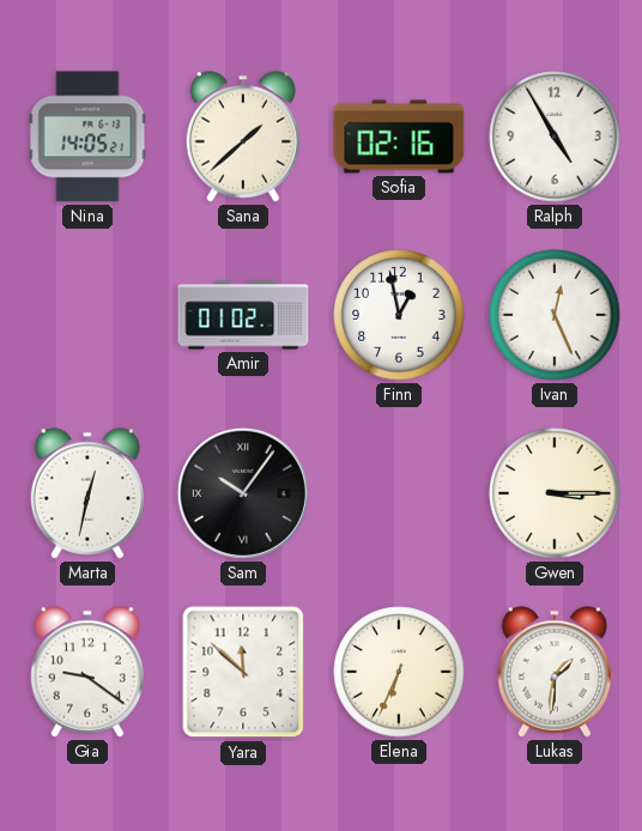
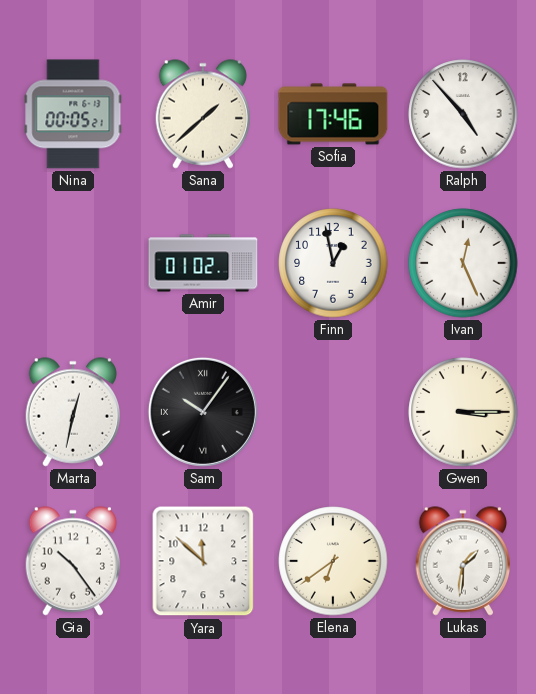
Nina: 14:05 -> 00:05 (73, 114)
Sofia: 02:16 -> 17:46 (333, 114)
Ralph: 4:55 -> 4:53 (463, 114)
Gia: 9:21 -> 10:24 (73, 561)
Elena: 6:34 -> 6:39 (333, 561)
